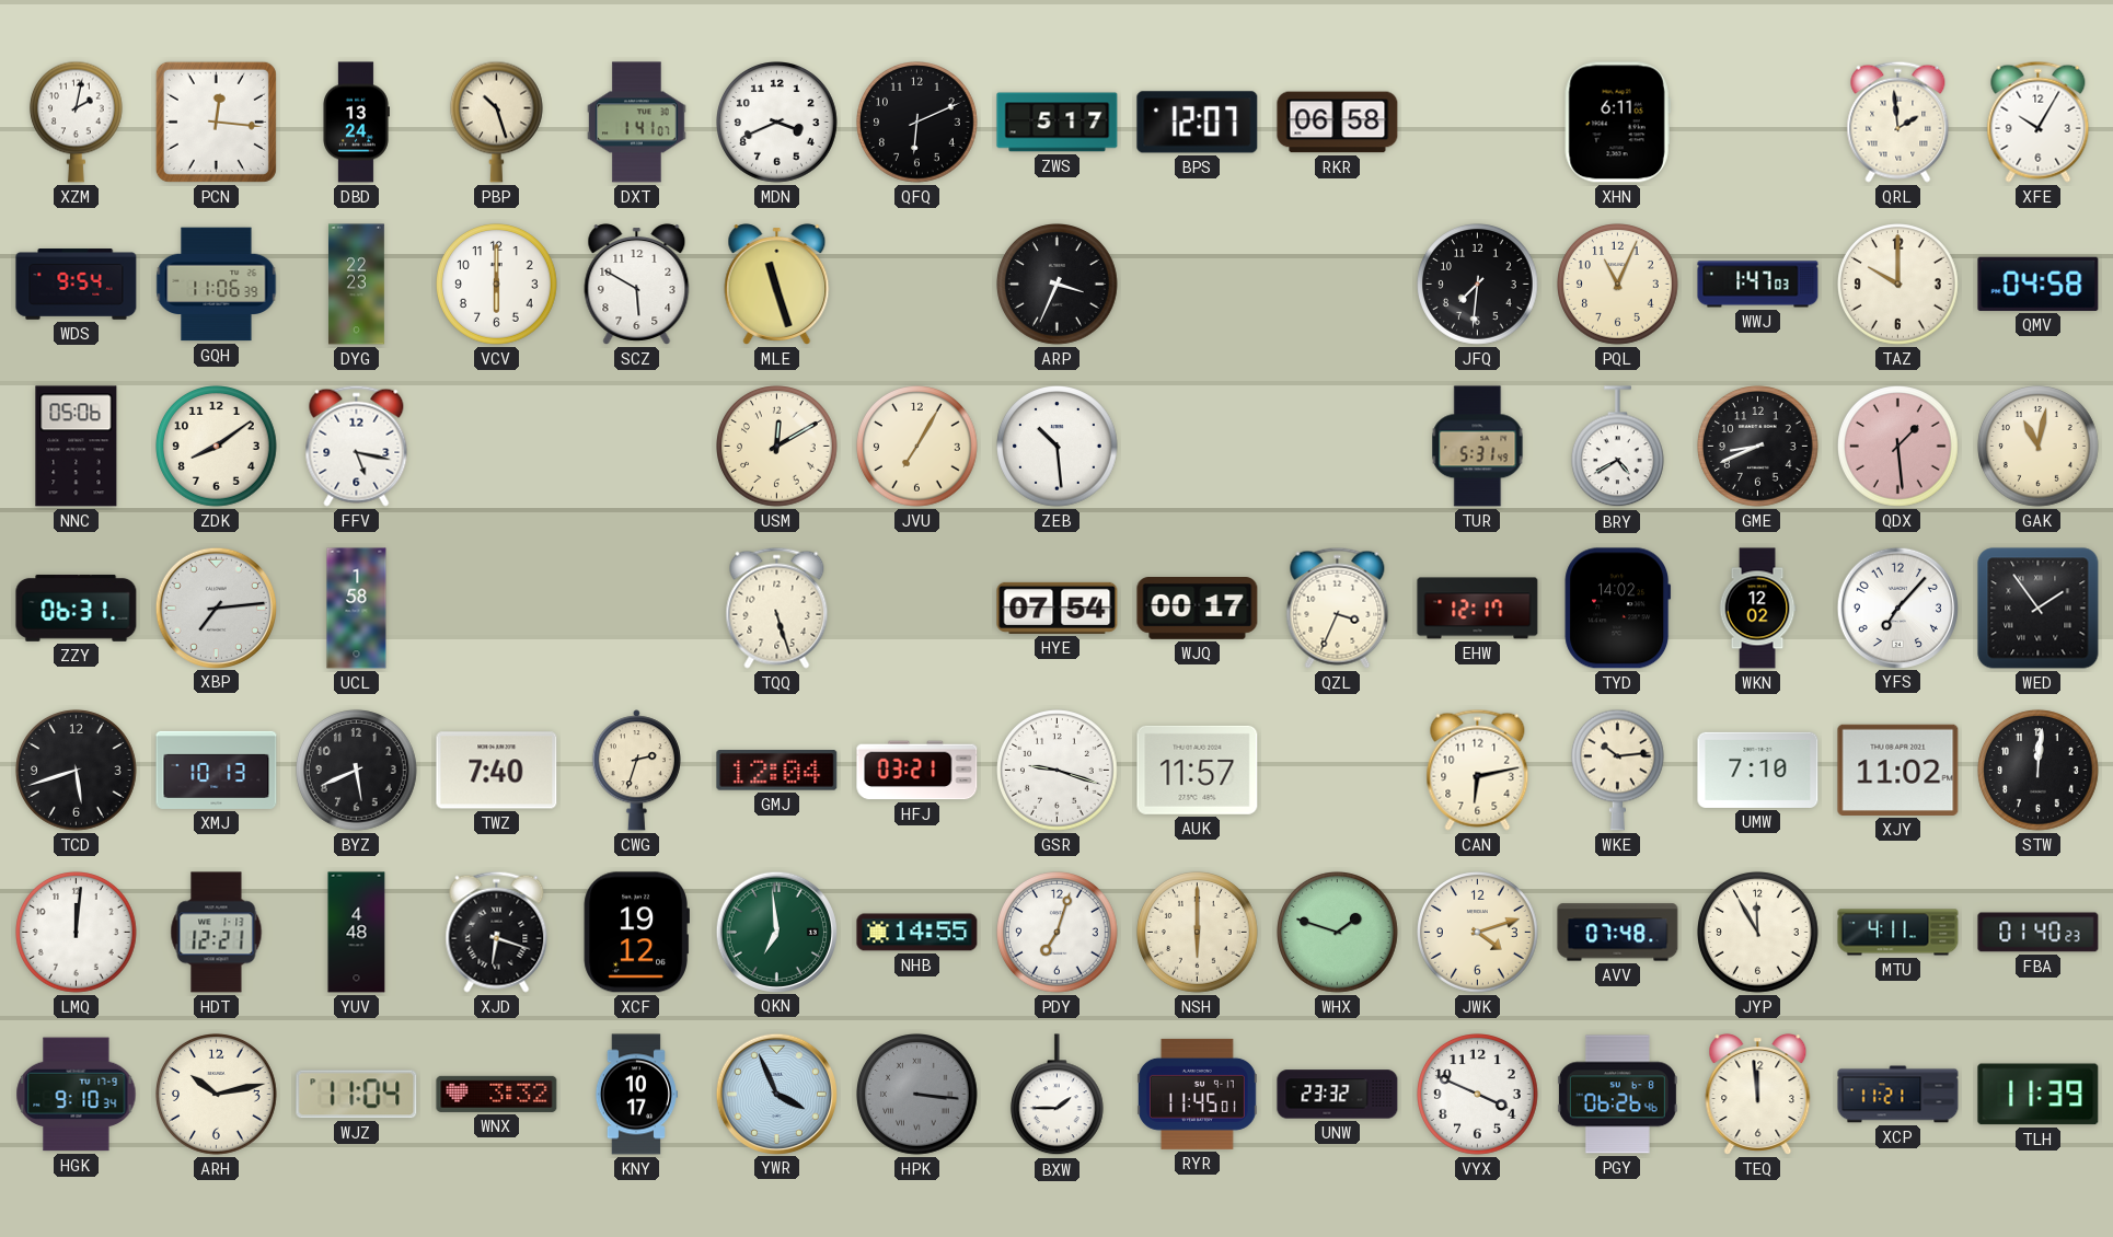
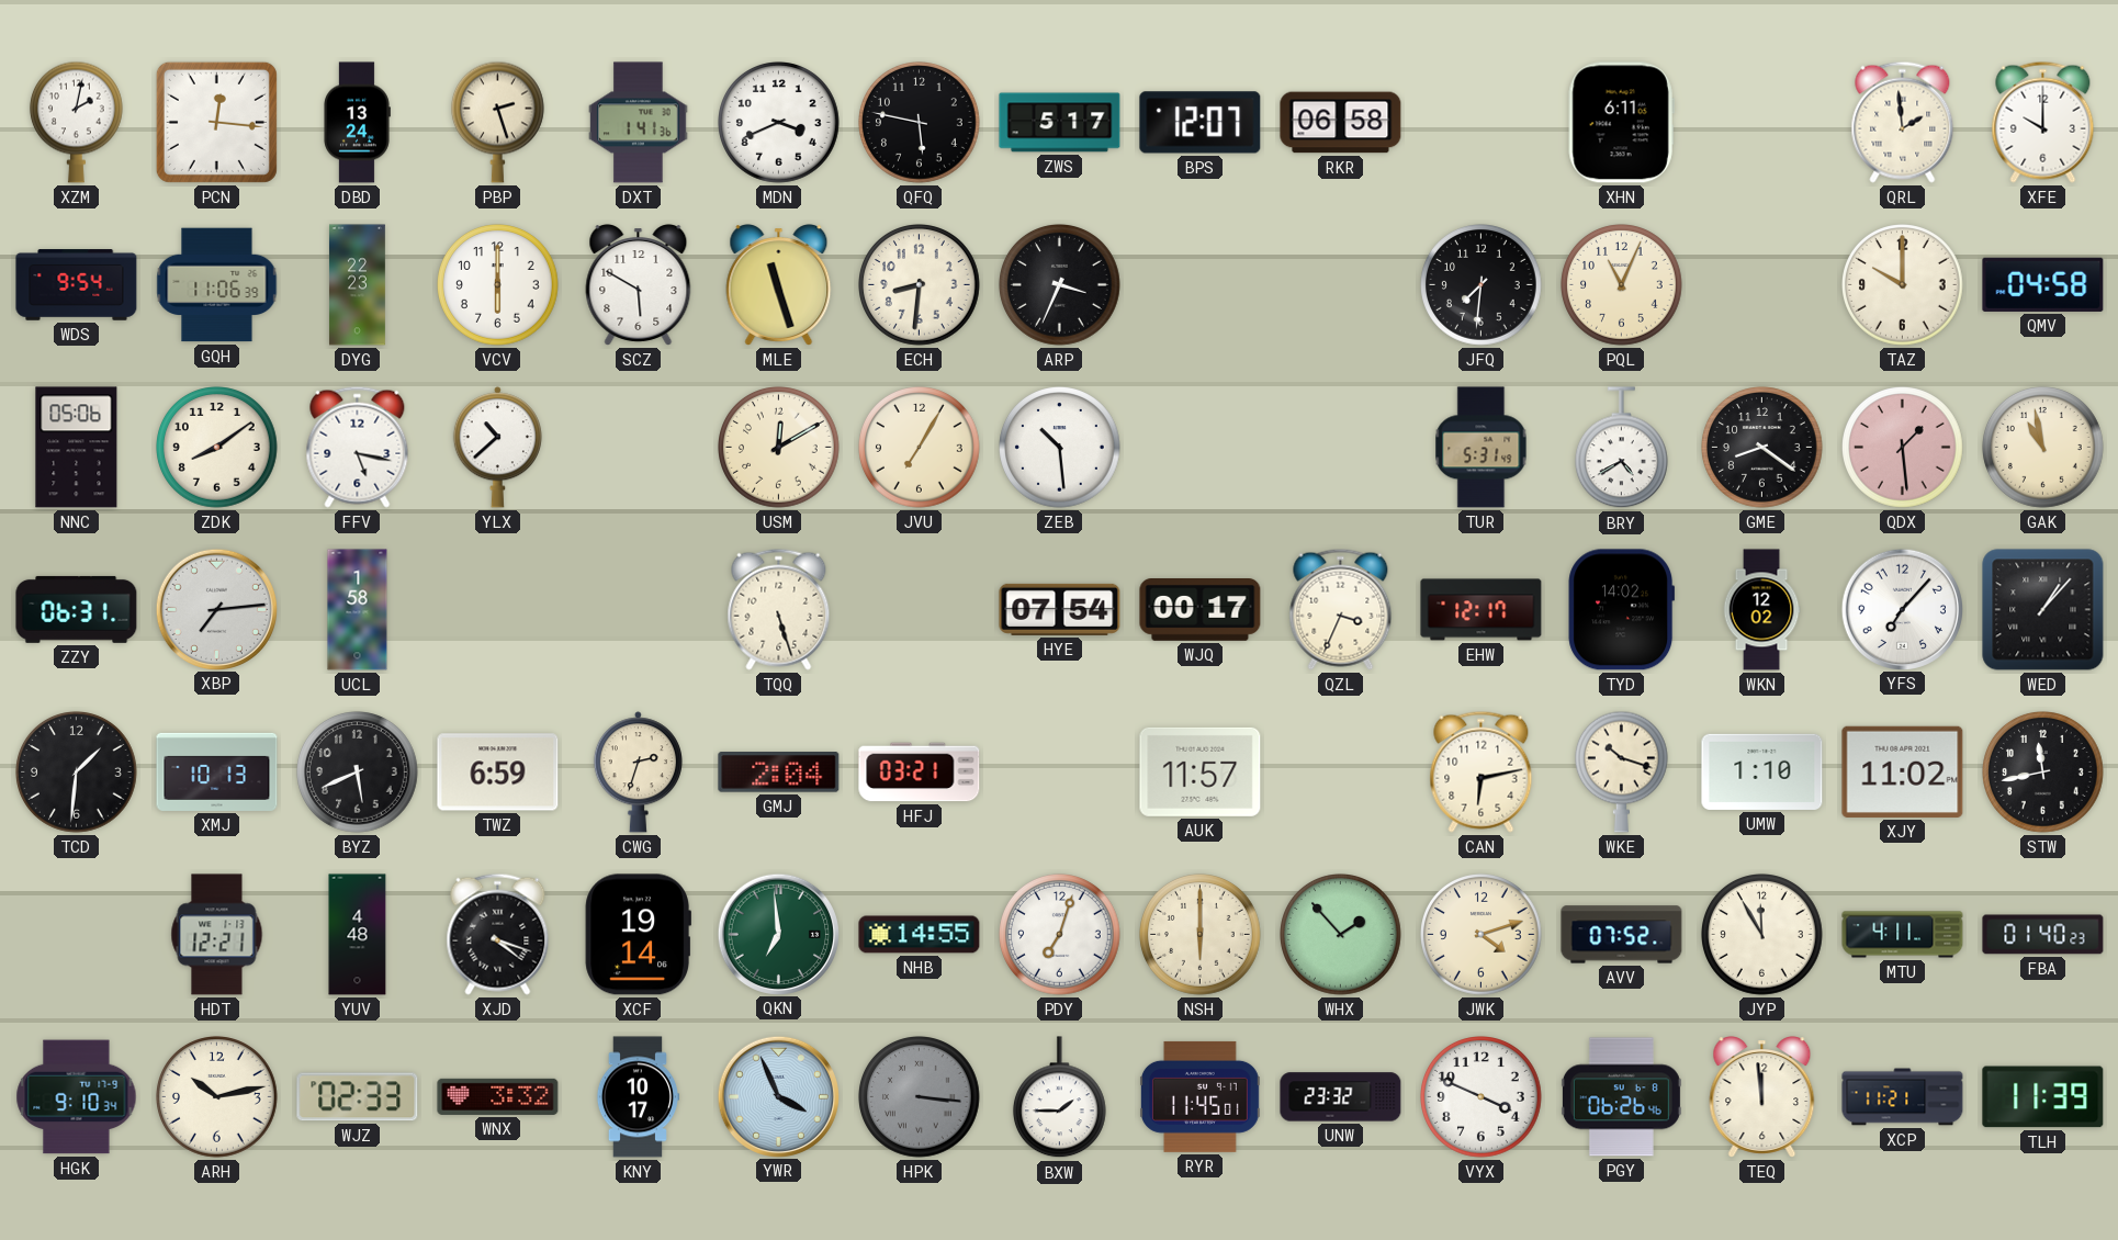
PBP: 10:27 -> 2:27 (497, 122)
DXT: 1:41:07 -> 1:41:36 (639, 123)
QFQ: 6:11 -> 5:47 (920, 123)
XFE: 10:05 -> 10:00 (2043, 122)
ECH: none -> 8:31 (920, 285)
WWJ: 1:47 -> none (1758, 285)
YLX: none -> 10:38 (497, 448)
GME: 8:41 -> 8:21 (1762, 448)
GAK: 11:02 -> 10:58 (2043, 448)
WED: 1:54 -> 1:07 (2043, 610)
TCD: 5:42 -> 1:31 (77, 773)
TWZ: 7:40 -> 6:59 (498, 773)
GMJ: 12:04 -> 2:04 (779, 773)
GSR: 9:18 -> none (1058, 771)
WKE: 10:14 -> 10:18 (1621, 771)
UMW: 7:10 -> 1:10 (1762, 771)
STW: 12:01 -> 11:43 (2043, 773)
LMQ: 12:01 -> none (77, 933)
XJD: 6:18 -> 4:18 (498, 934)
XCF: 19:12 -> 19:14 (638, 935)
WHX: 1:48 -> 1:53 (1341, 935)
AVV: 07:48 -> 07:52 (1622, 935)
WJZ: 11:04 -> 02:33 (358, 1097)
